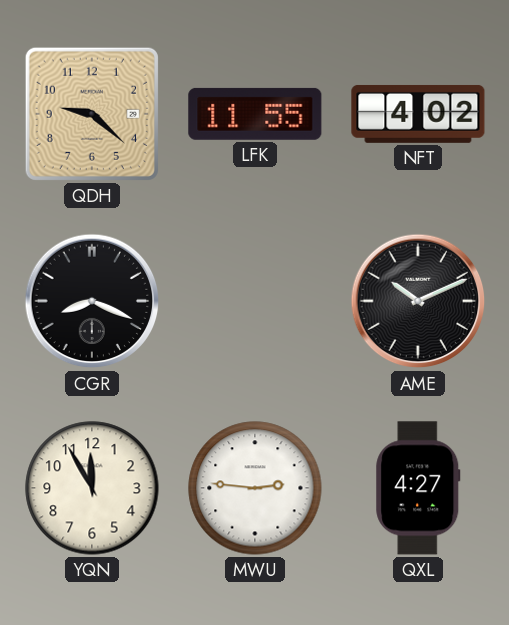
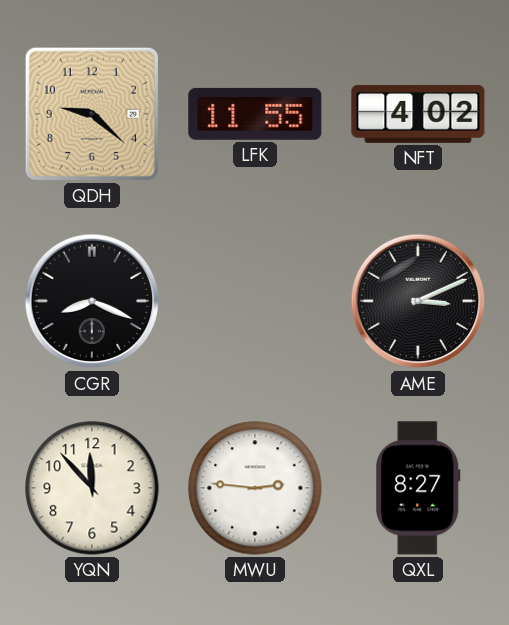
AME: 10:11 -> 3:11 (418, 301)
YQN: 11:55 -> 11:53 (92, 488)
QXL: 4:27 -> 8:27 (418, 488)
